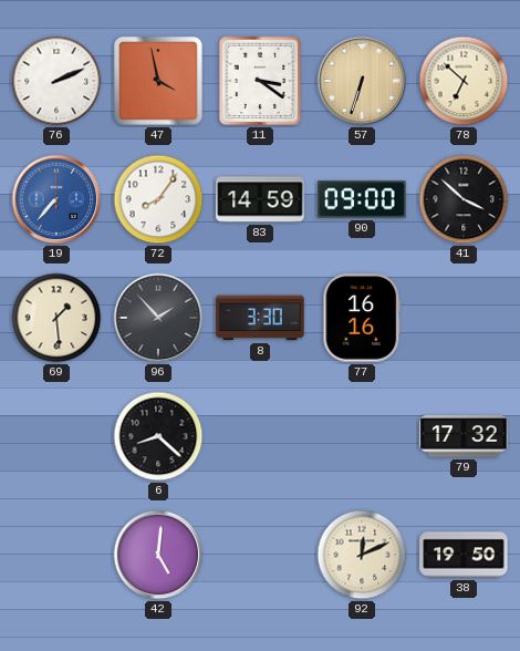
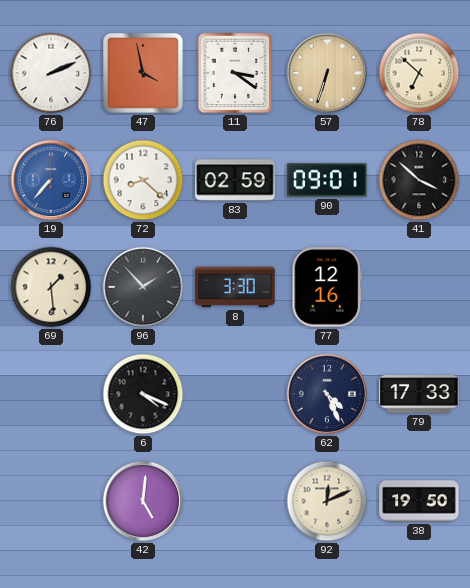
72: 8:06 -> 8:22 (143, 180)
83: 14:59 -> 02:59 (235, 180)
90: 09:00 -> 09:01 (327, 180)
77: 16:16 -> 12:16 (327, 287)
6: 8:22 -> 4:19 (143, 394)
62: none -> 4:26 (327, 394)
79: 17:32 -> 17:33 (419, 394)
